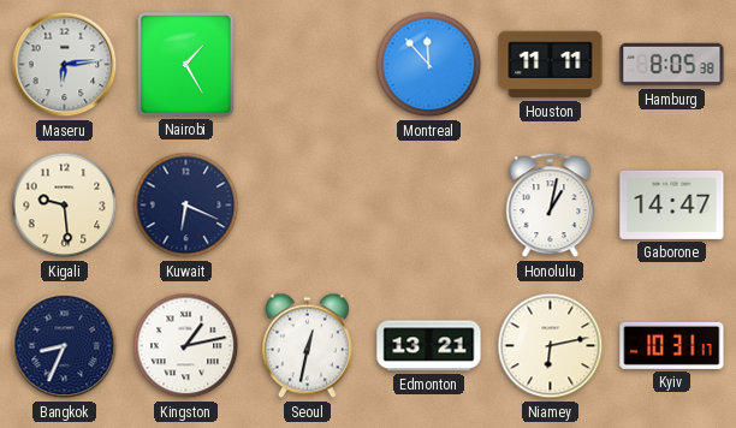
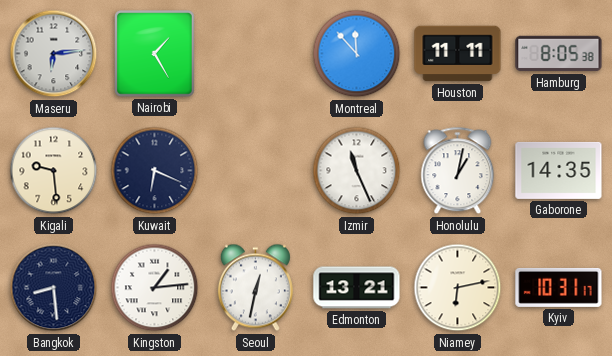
Izmir: none -> 11:26 (357, 171)
Gaborone: 14:47 -> 14:35 (559, 170)
Bangkok: 8:34 -> 8:29 (54, 288)
Kingston: 1:13 -> 1:14 (155, 288)
